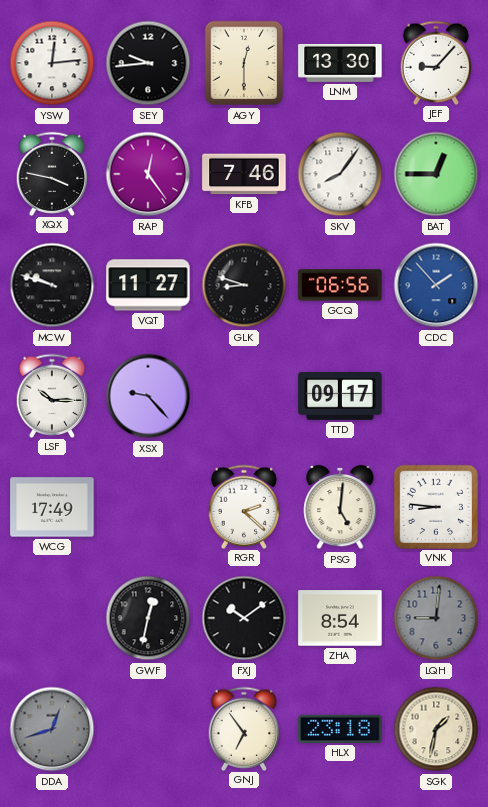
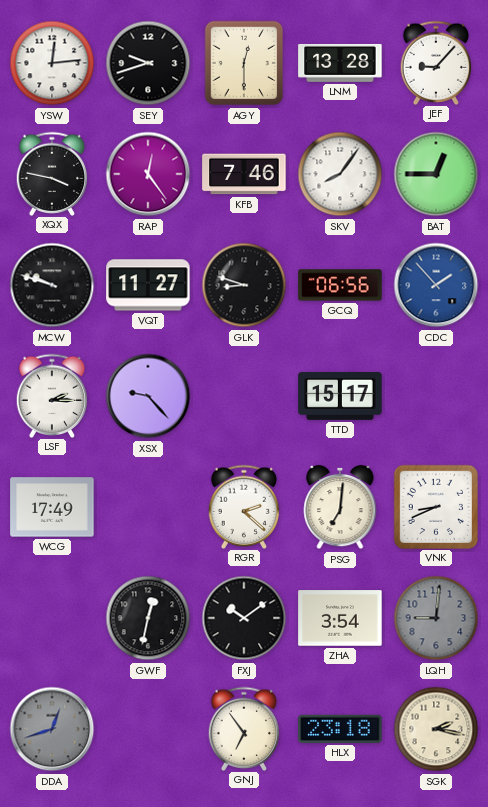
SEY: 9:44 -> 9:42 (148, 63)
LNM: 13:30 -> 13:28 (340, 63)
LSF: 10:15 -> 2:15 (52, 395)
TTD: 09:17 -> 15:17 (340, 396)
PSG: 5:01 -> 7:01 (340, 507)
VNK: 8:46 -> 8:41 (435, 506)
ZHA: 8:54 -> 3:54 (340, 618)
SGK: 1:32 -> 2:17 (436, 729)
